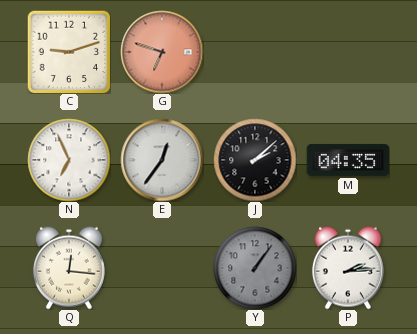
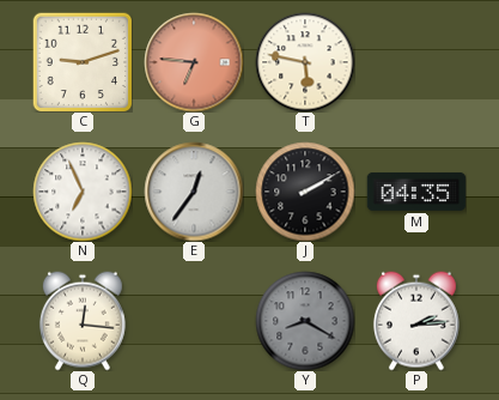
G: 6:48 -> 6:46 (194, 62)
T: none -> 5:47 (305, 62)
J: 2:08 -> 2:10 (305, 192)
Y: 1:06 -> 8:20 (305, 321)
